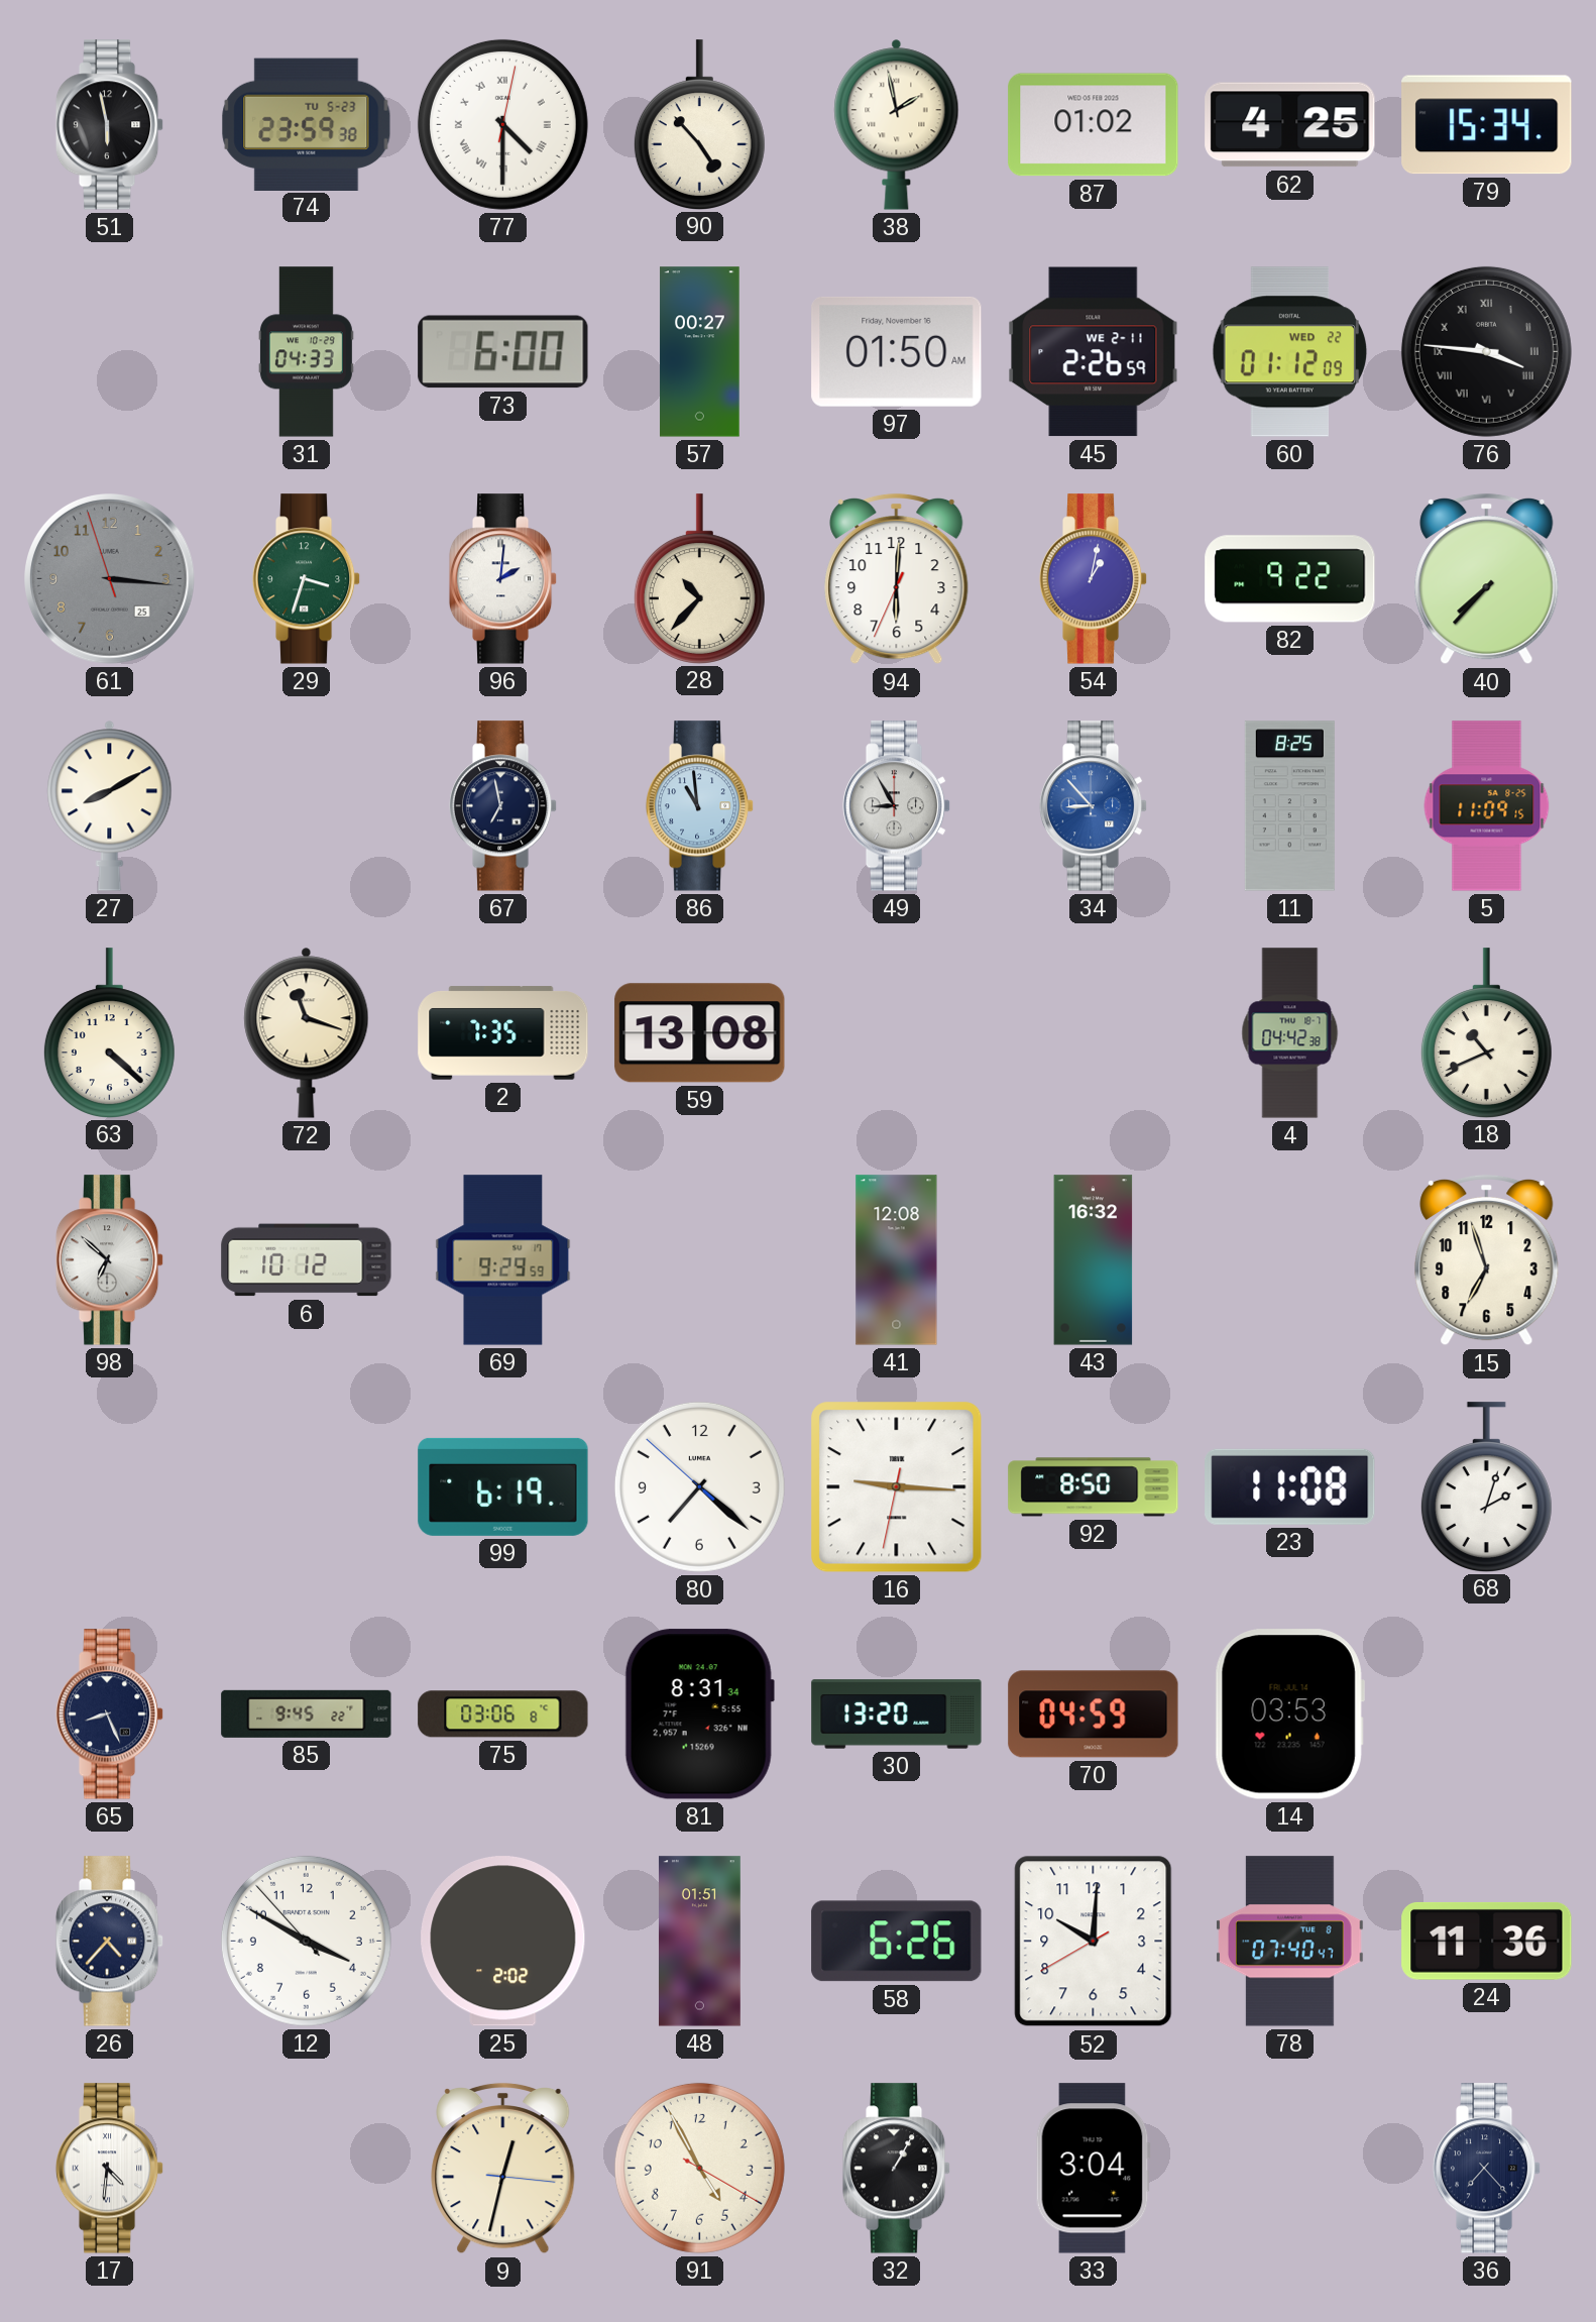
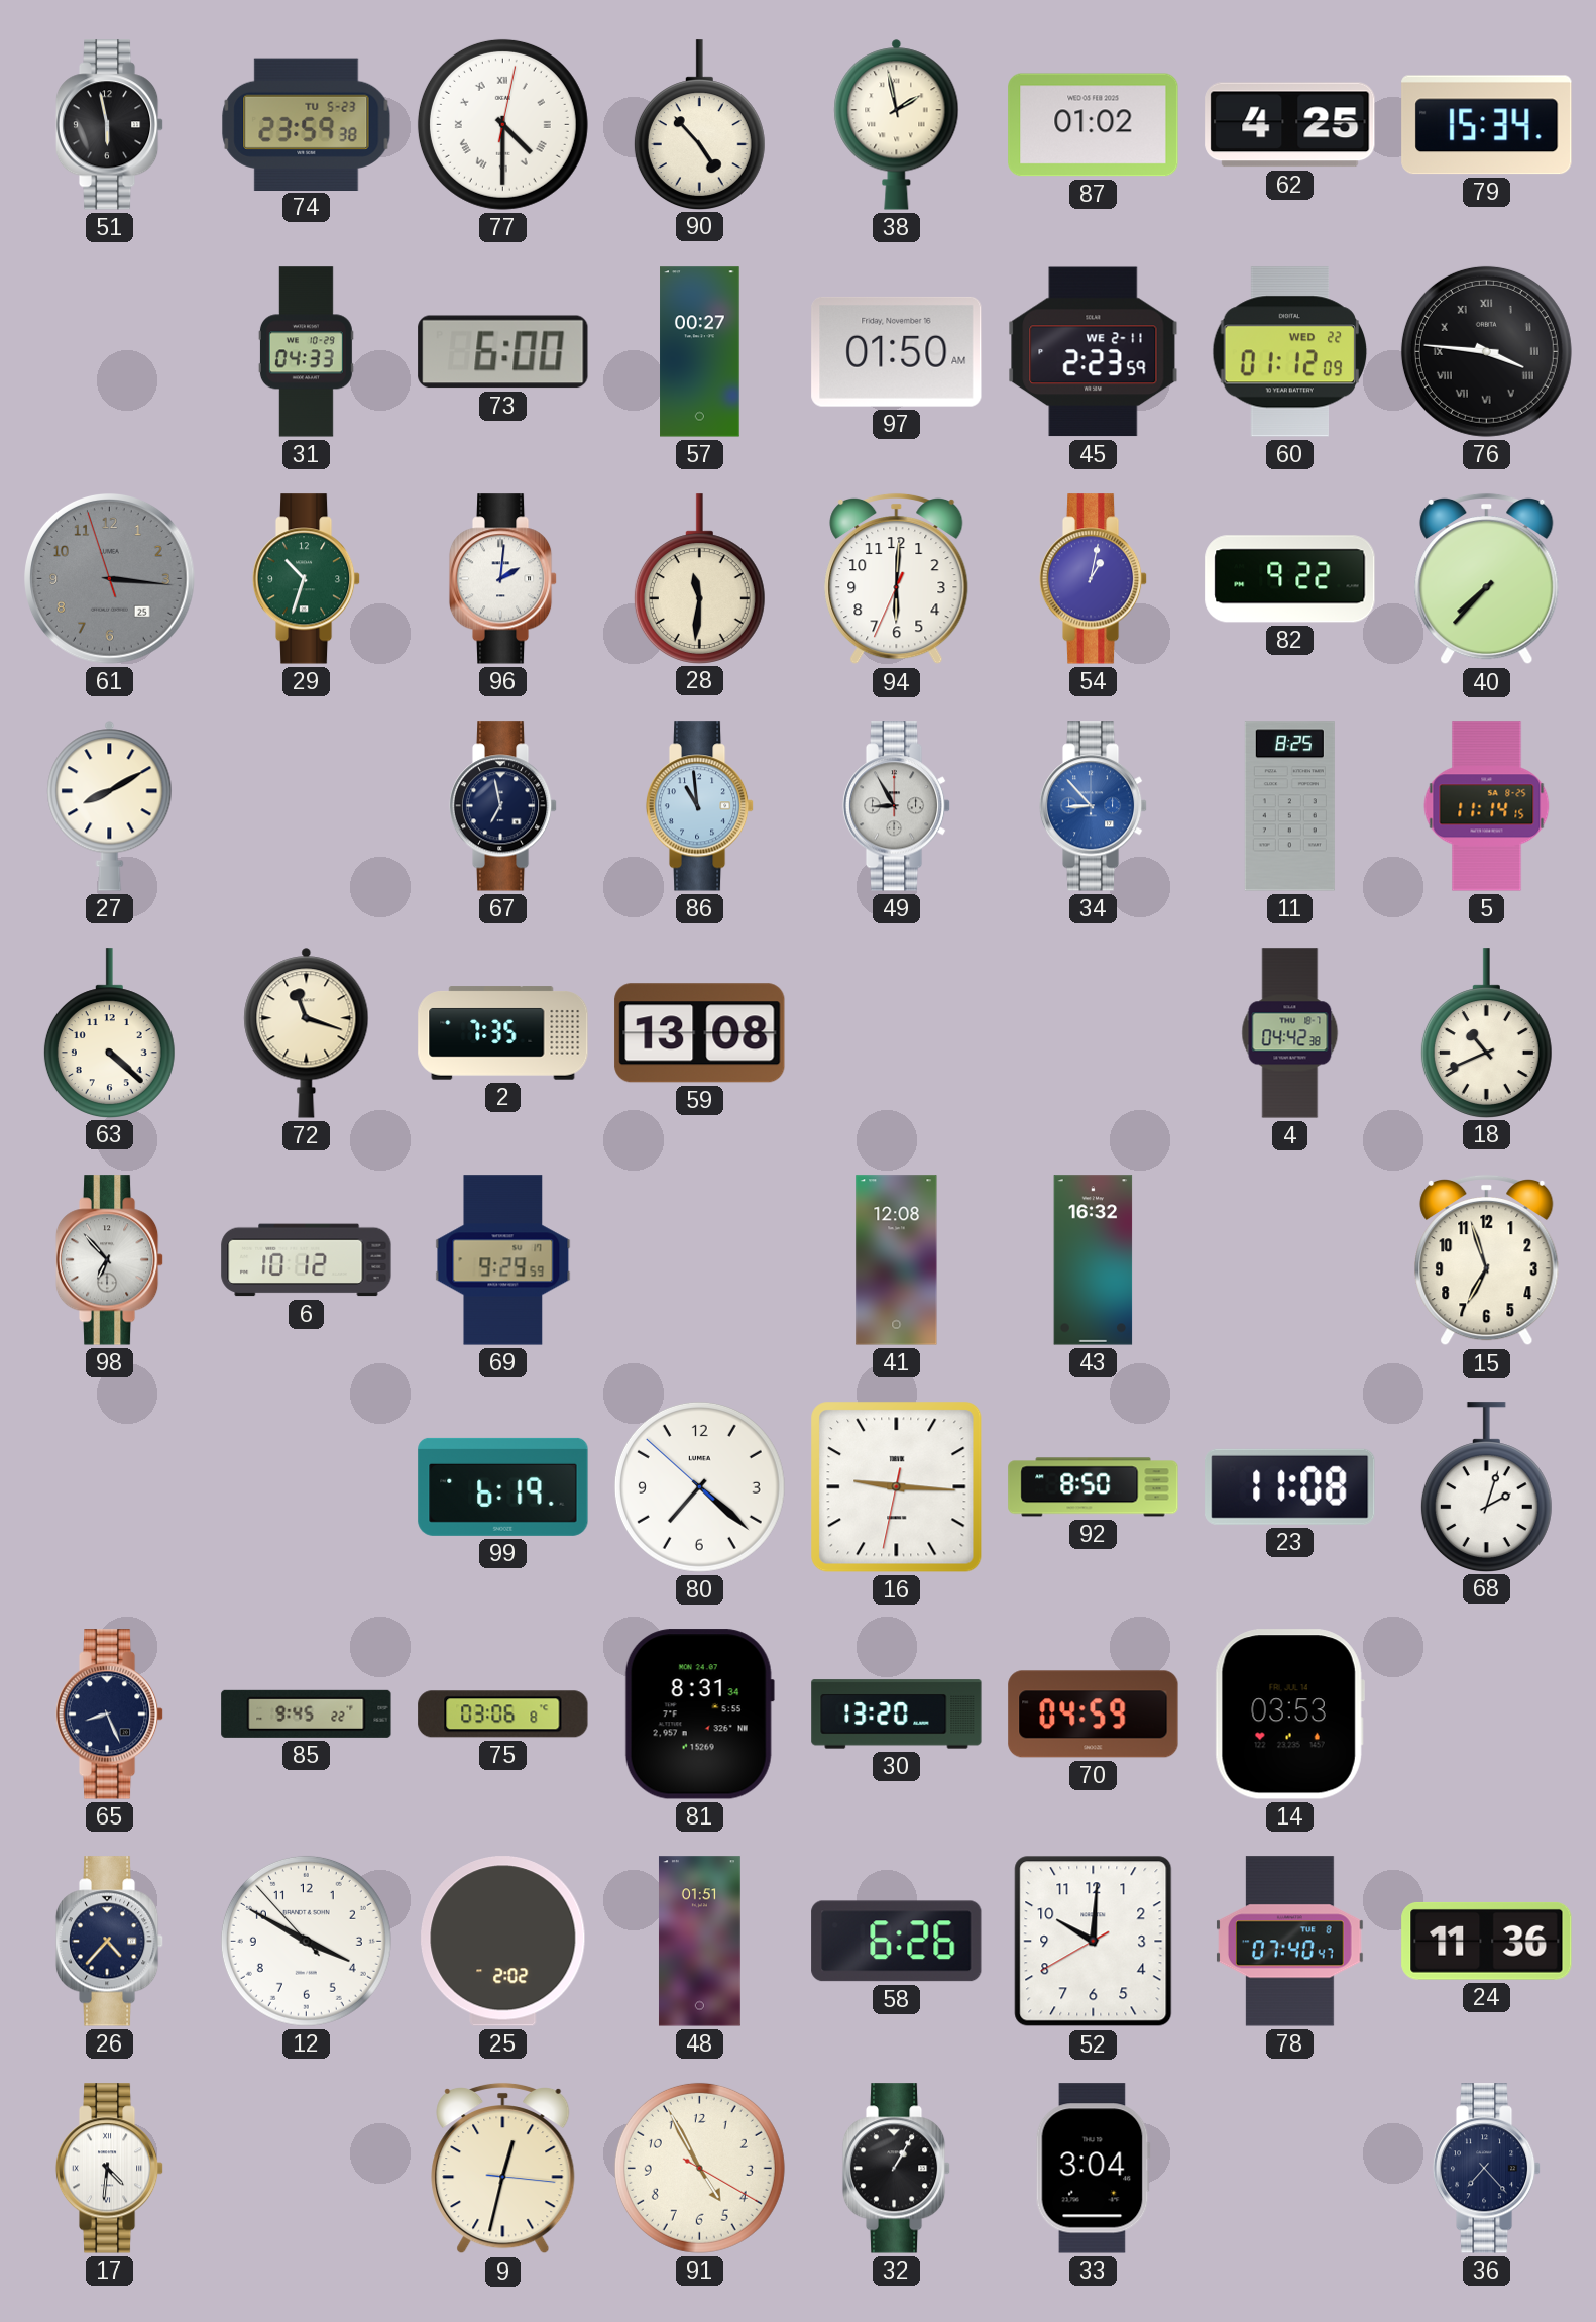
45: 2:26 -> 2:23 (1094, 352)
29: 3:33 -> 10:33 (307, 579)
28: 10:37 -> 11:31 (699, 578)
5: 11:09 -> 11:14 (1487, 806)
98: 6:52 -> 6:53 (110, 1260)
